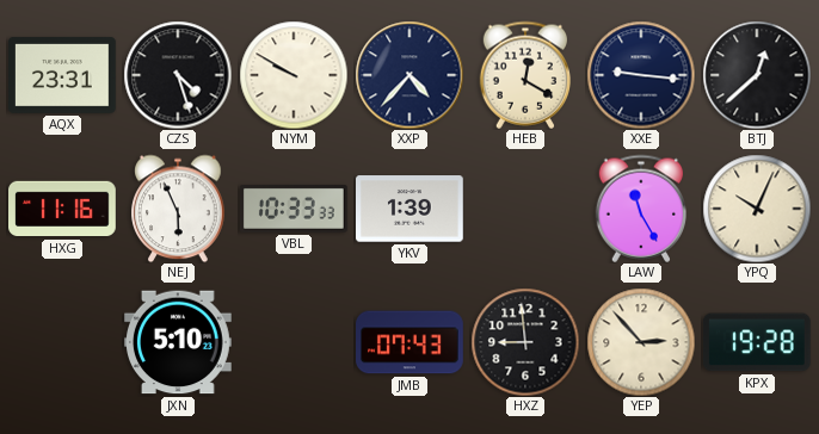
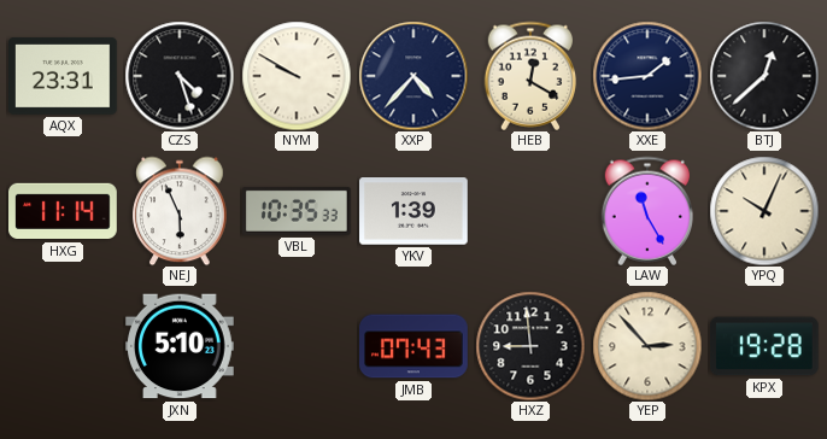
XXE: 9:16 -> 1:44 (647, 76)
HXG: 11:16 -> 11:14 (64, 211)
VBL: 10:33 -> 10:35 (297, 211)
